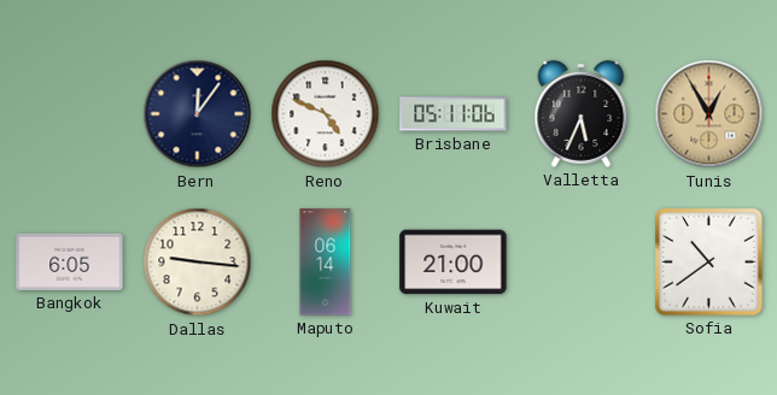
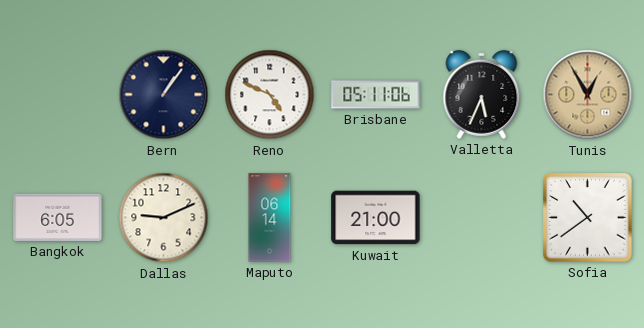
Bern: 12:06 -> 1:06 (164, 95)
Dallas: 9:16 -> 9:11 (164, 218)
